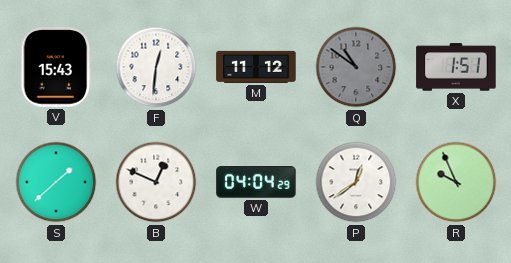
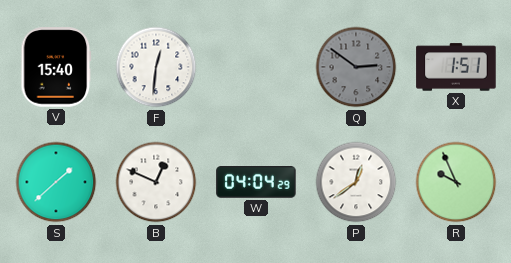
V: 15:43 -> 15:40 (56, 67)
M: 11:12 -> none (256, 67)
Q: 10:51 -> 2:51 (356, 67)
